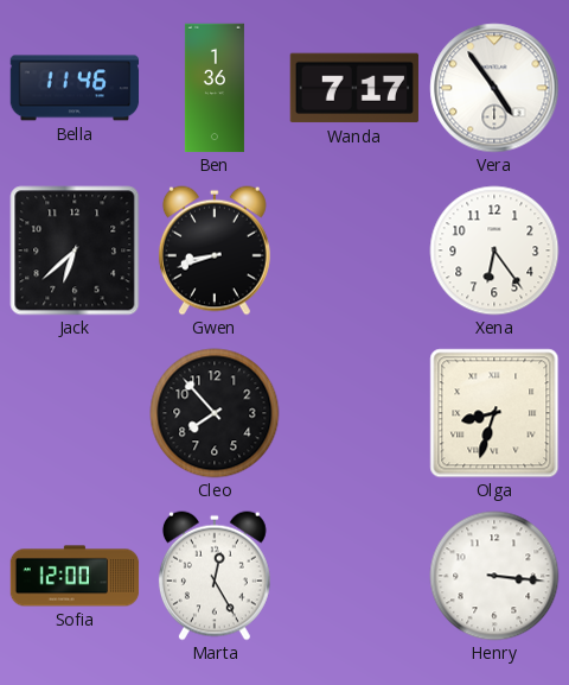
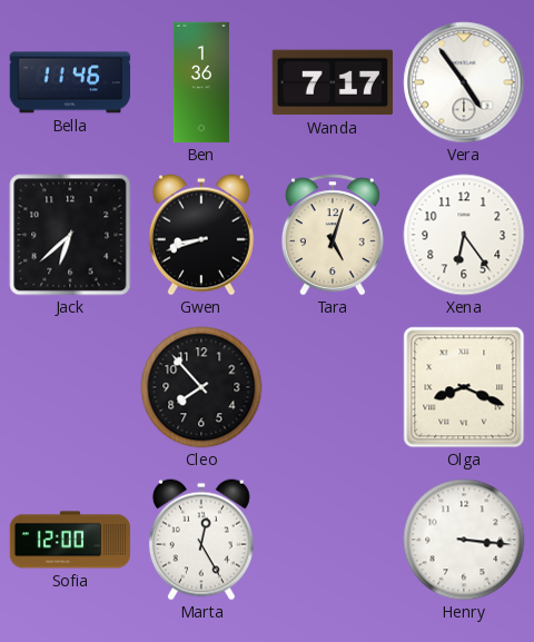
Tara: none -> 5:03 (333, 235)
Olga: 8:33 -> 8:19 (464, 387)
